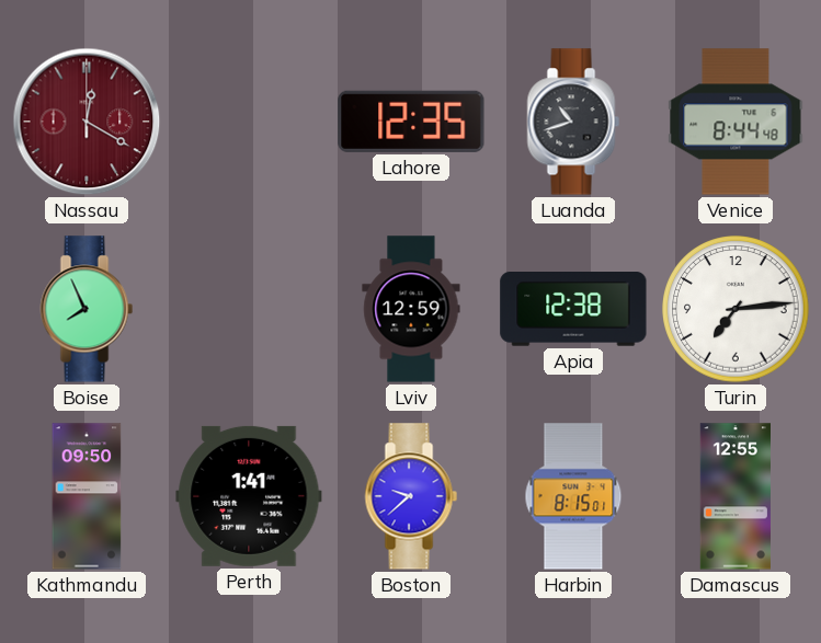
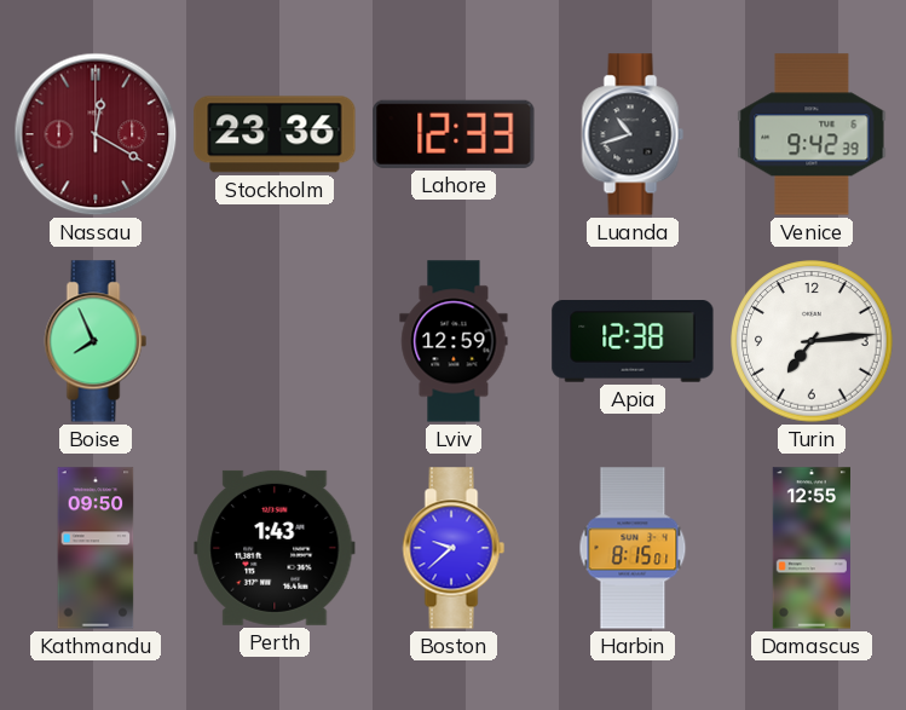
Stockholm: none -> 23:36 (275, 134)
Lahore: 12:35 -> 12:33 (454, 134)
Venice: 8:44 -> 9:42 (812, 134)
Perth: 1:41 -> 1:43 (275, 548)
